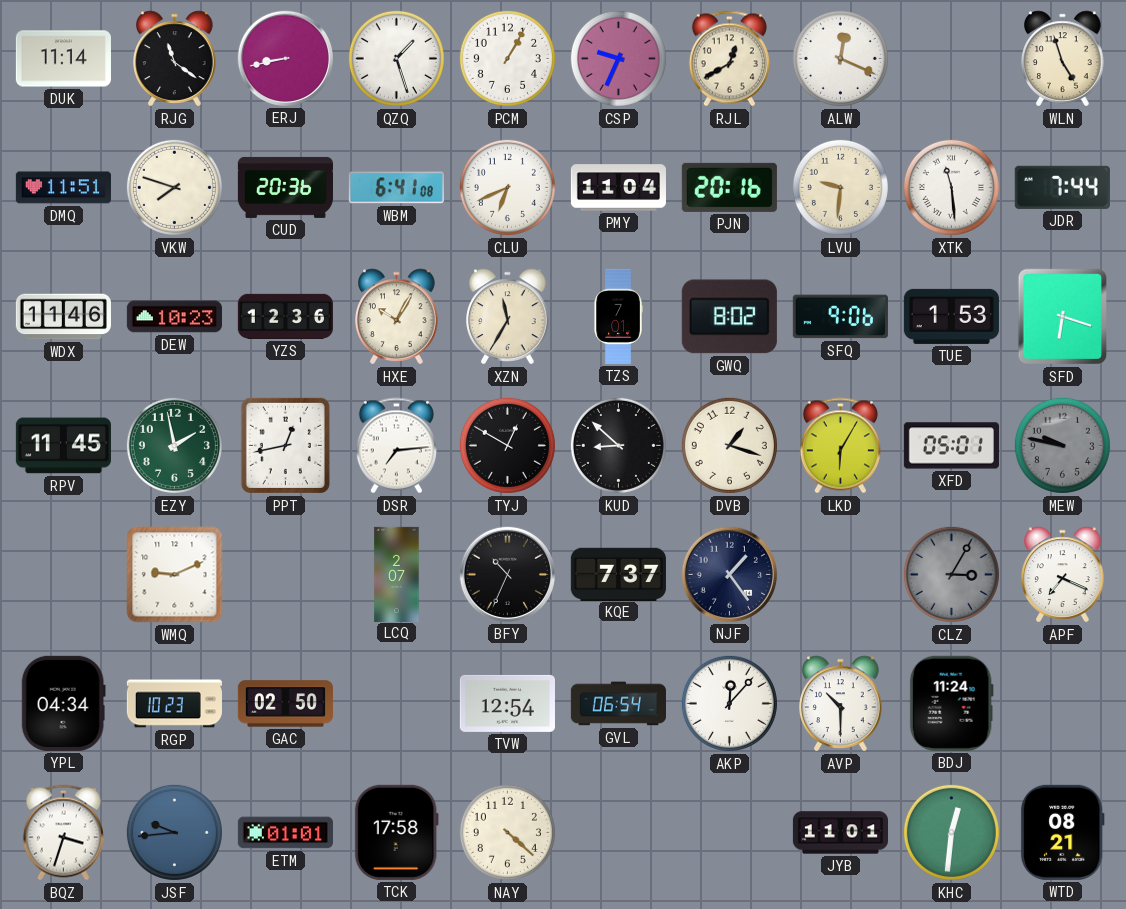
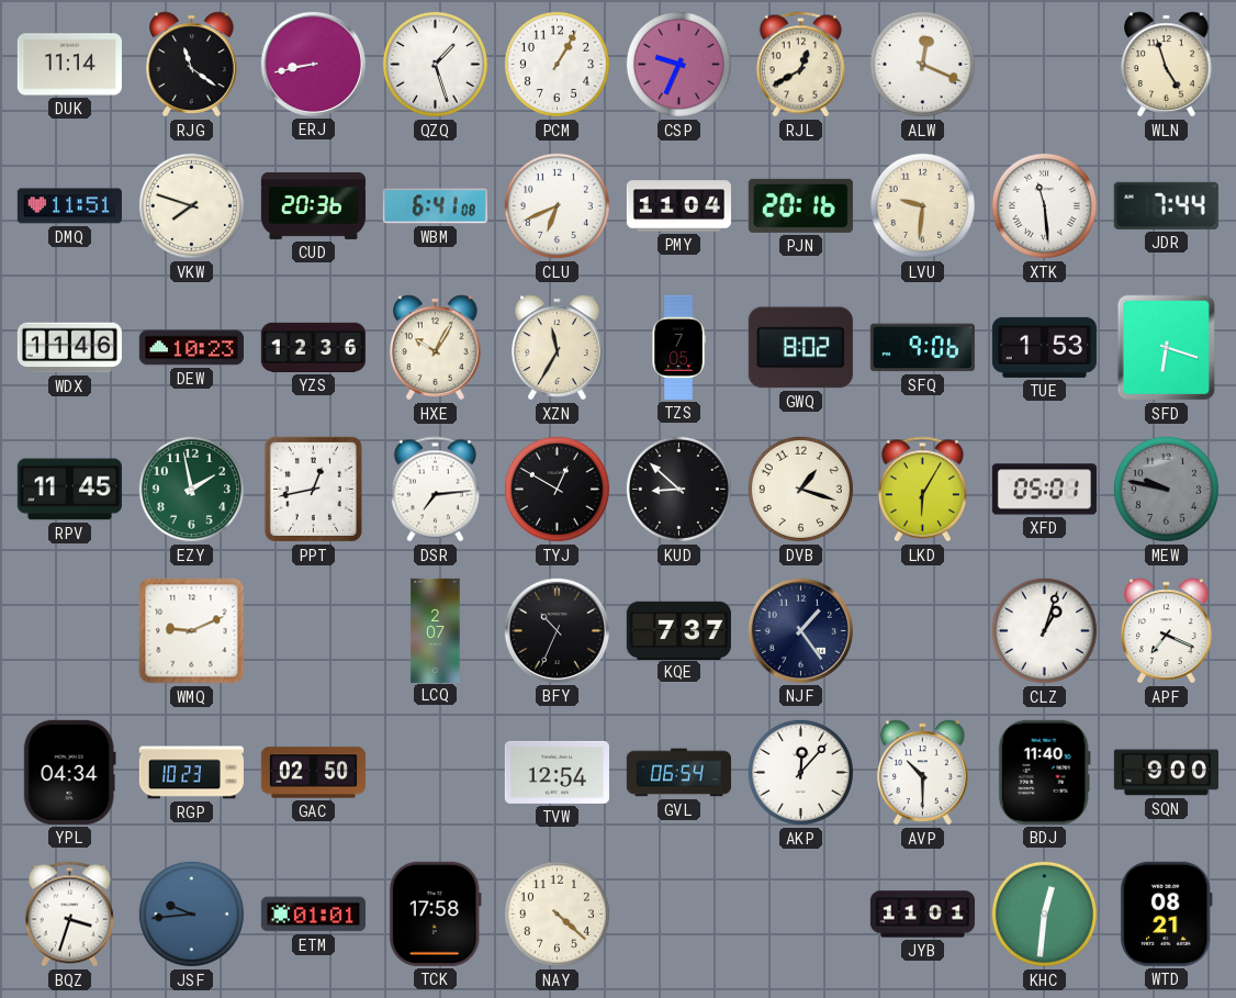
TZS: 7:01 -> 7:05 (678, 347)
CLZ: 3:05 -> 1:03 (1044, 630)
CLZ dial: grey -> white (1044, 630)
BDJ: 11:24 -> 11:40 (1044, 772)
SQN: none -> 9:00 (1166, 773)
